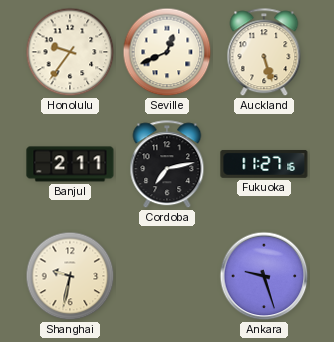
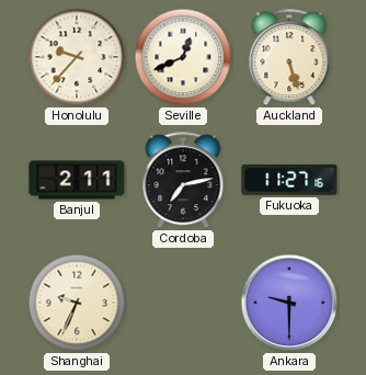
Honolulu: 9:36 -> 9:37 (77, 57)
Shanghai: 9:32 -> 9:34 (77, 303)
Ankara: 9:27 -> 9:30 (289, 303)
